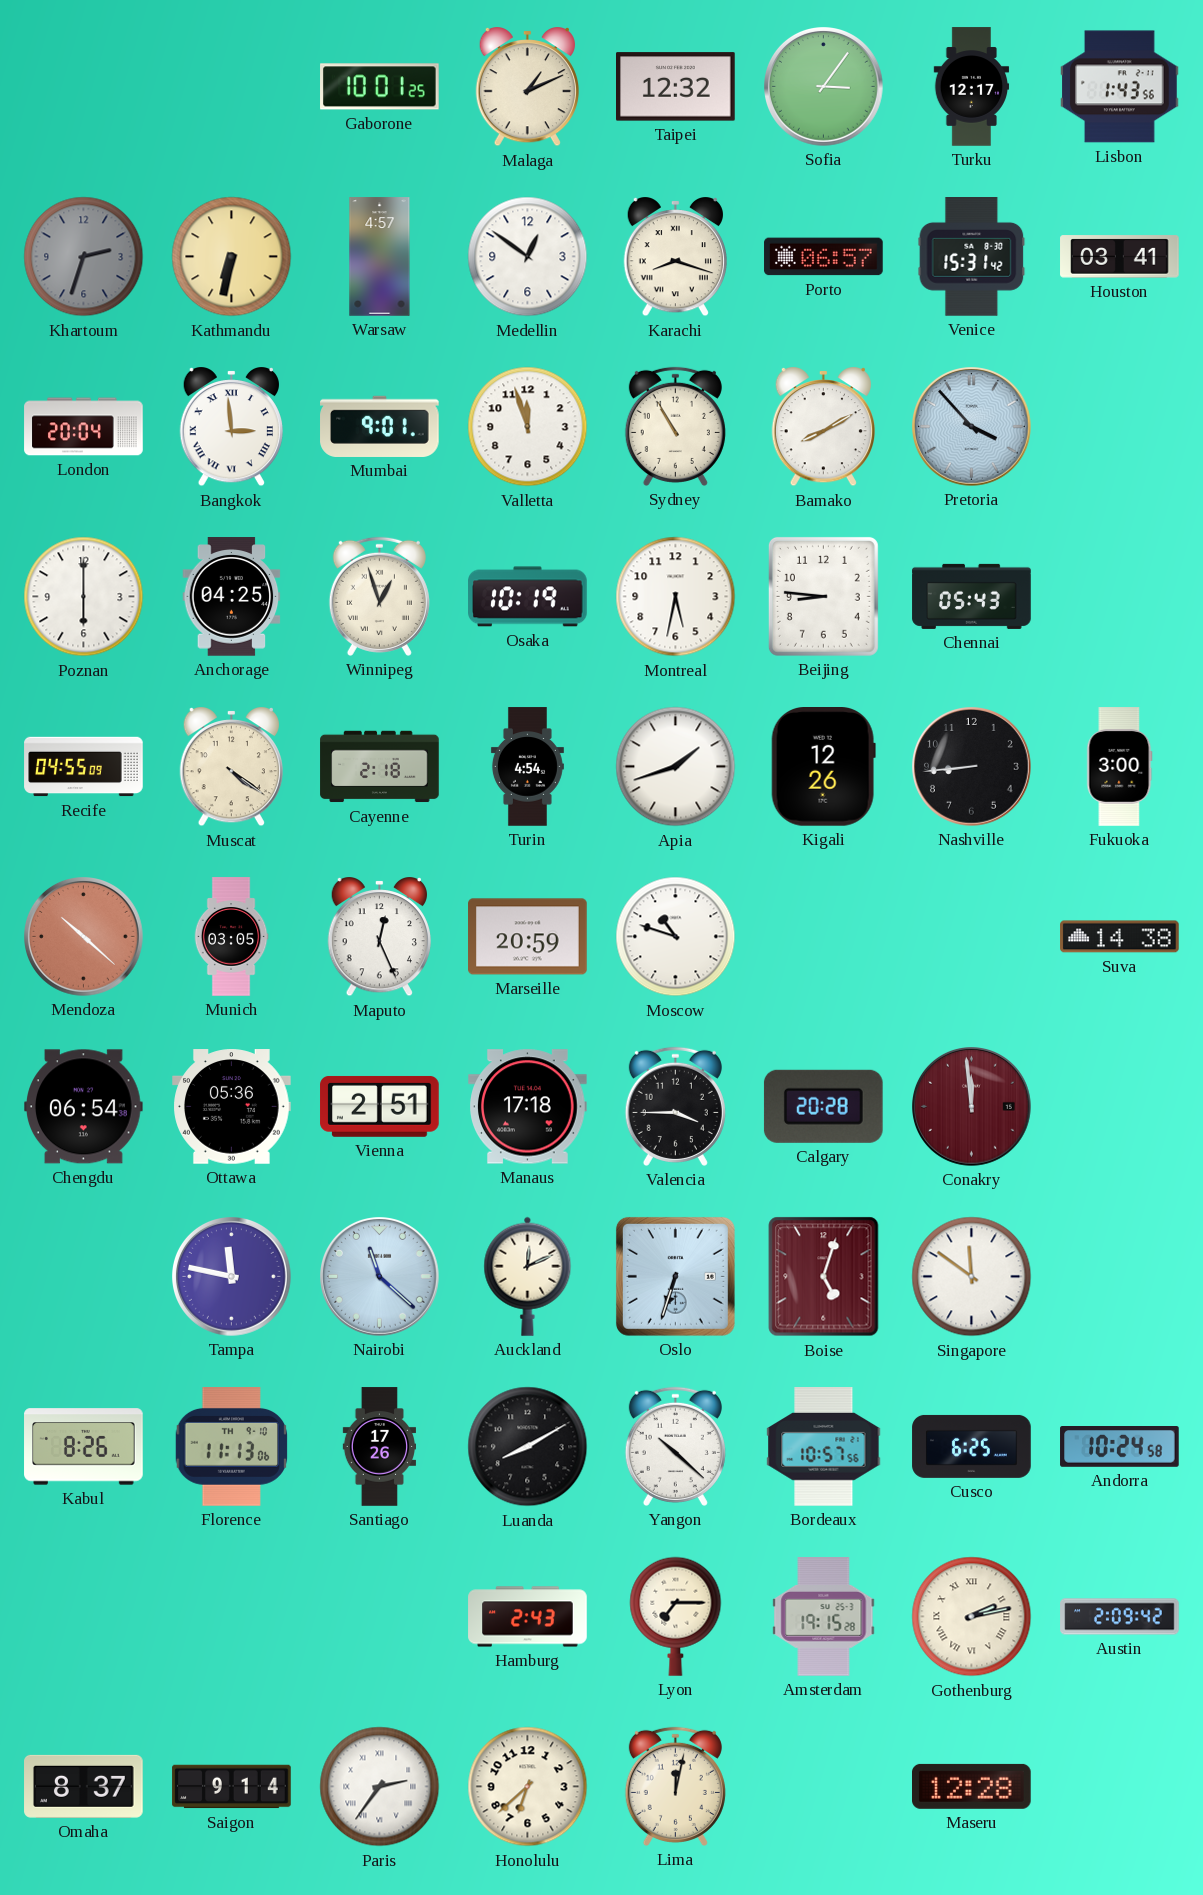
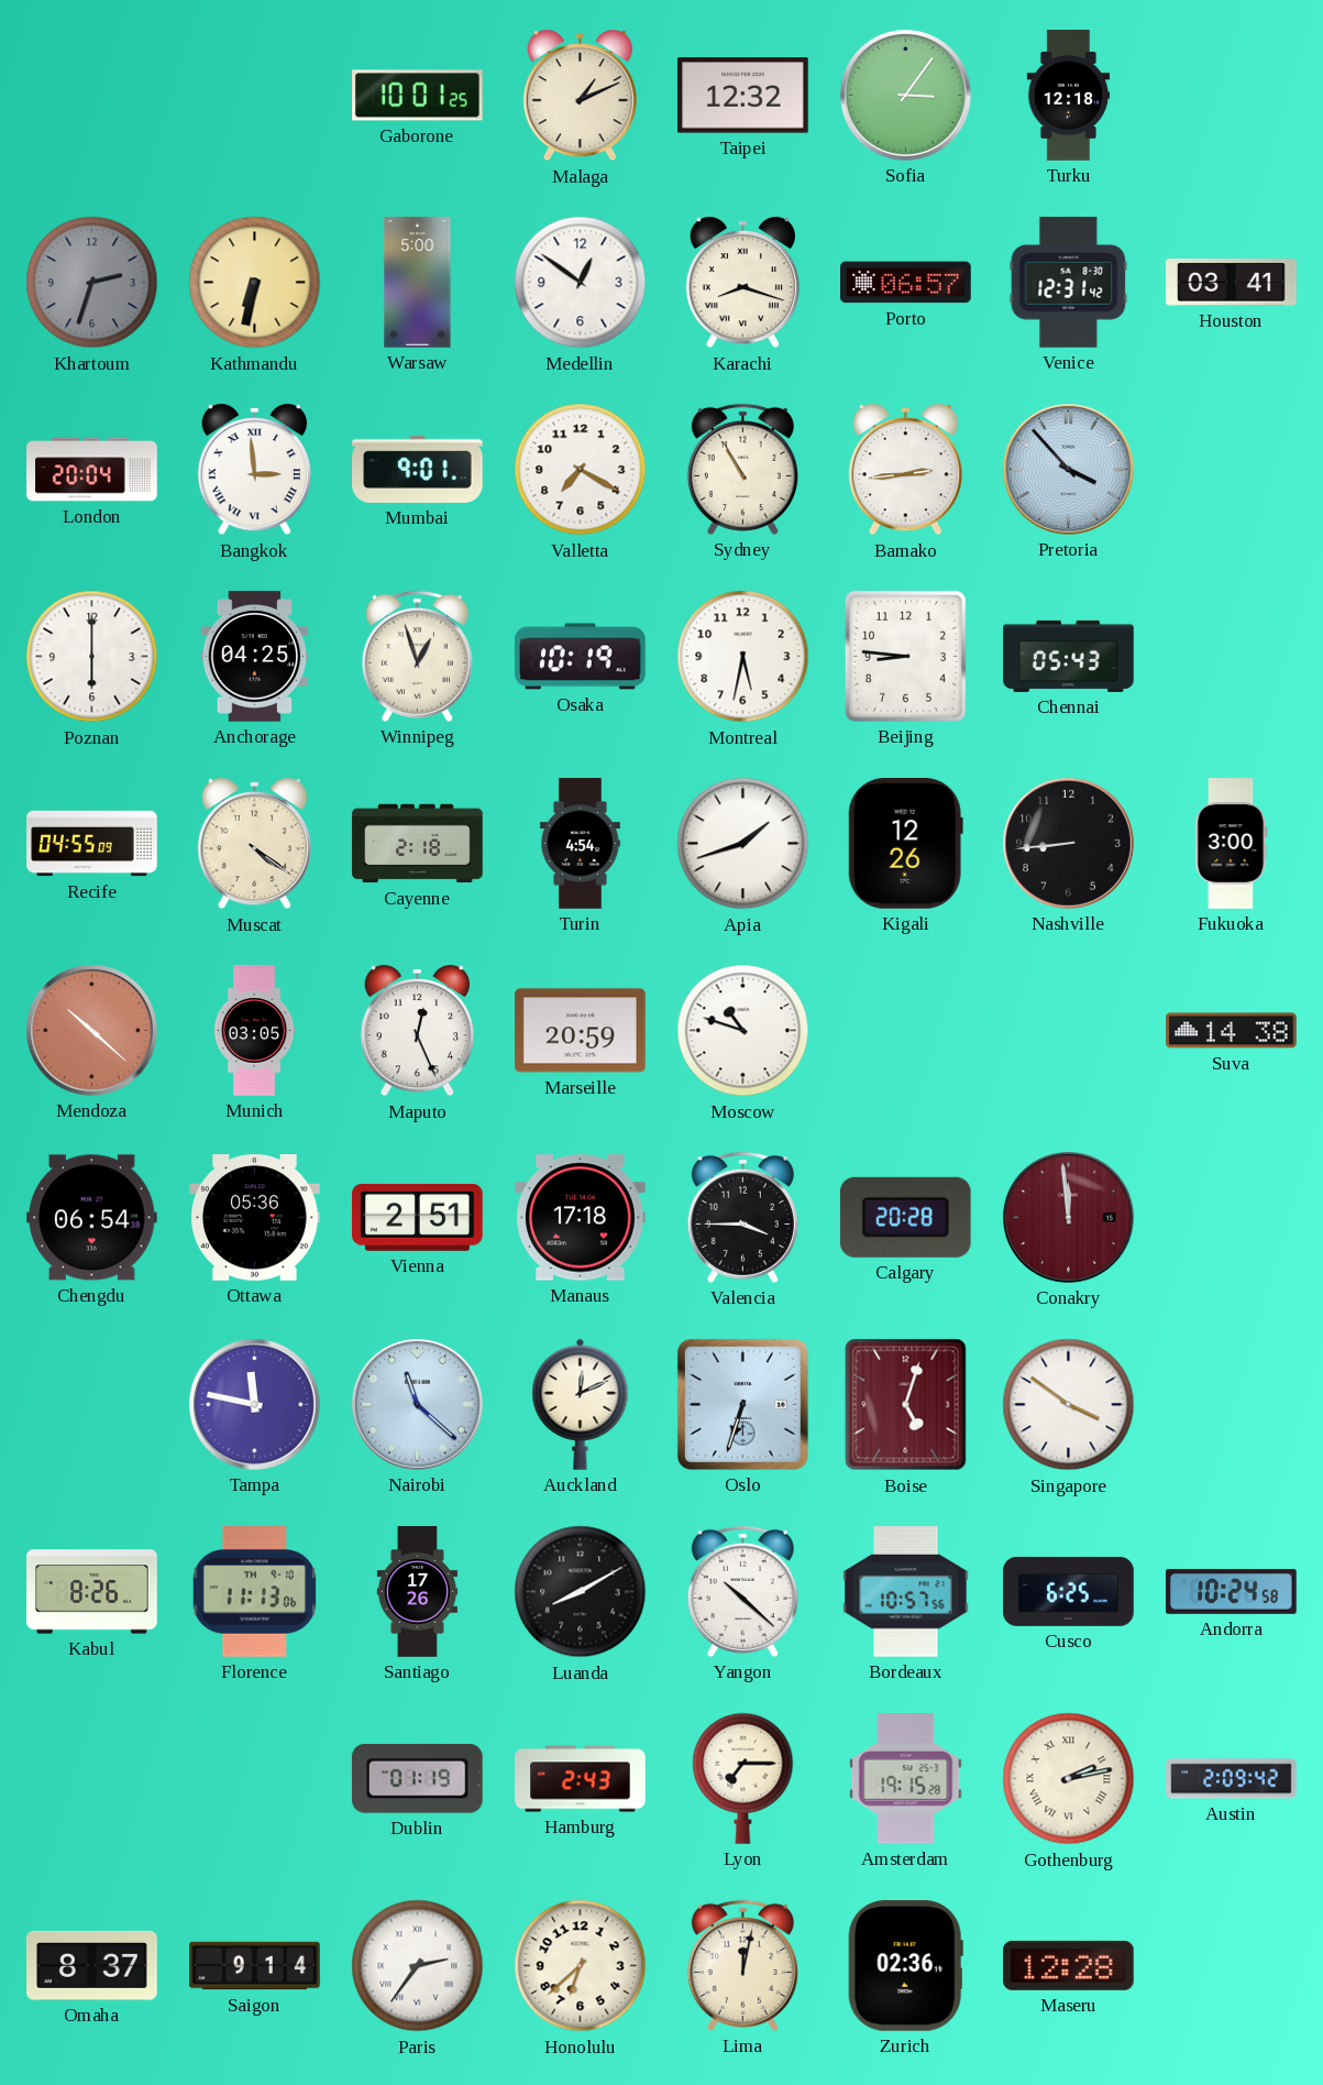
Turku: 12:17 -> 12:18 (1069, 96)
Lisbon: 1:43 -> none (1120, 87)
Warsaw: 4:57 -> 5:00 (418, 283)
Venice: 15:31 -> 12:31 (1069, 283)
Valletta: 11:57 -> 7:20 (581, 470)
Bamako: 8:10 -> 2:44 (905, 471)
Singapore: 11:51 -> 3:51 (1069, 1405)
Dublin: none -> 01:19 (417, 1778)
Zurich: none -> 02:36 (905, 1966)
